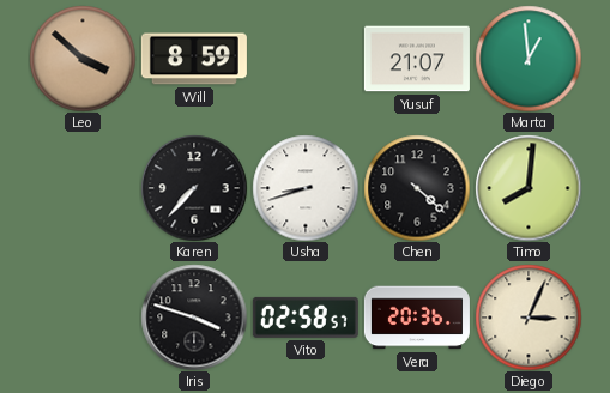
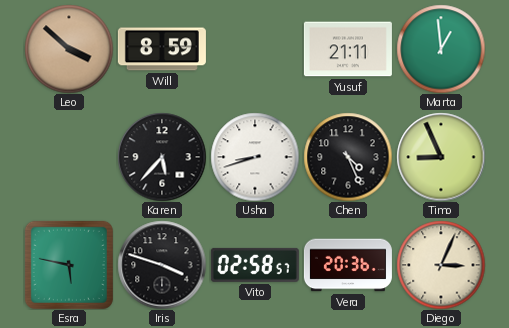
Yusuf: 21:07 -> 21:11 (348, 49)
Karen: 7:37 -> 5:37 (162, 157)
Chen: 4:22 -> 4:26 (348, 157)
Timo: 8:01 -> 8:56 (441, 157)
Esra: none -> 5:47 (69, 265)
